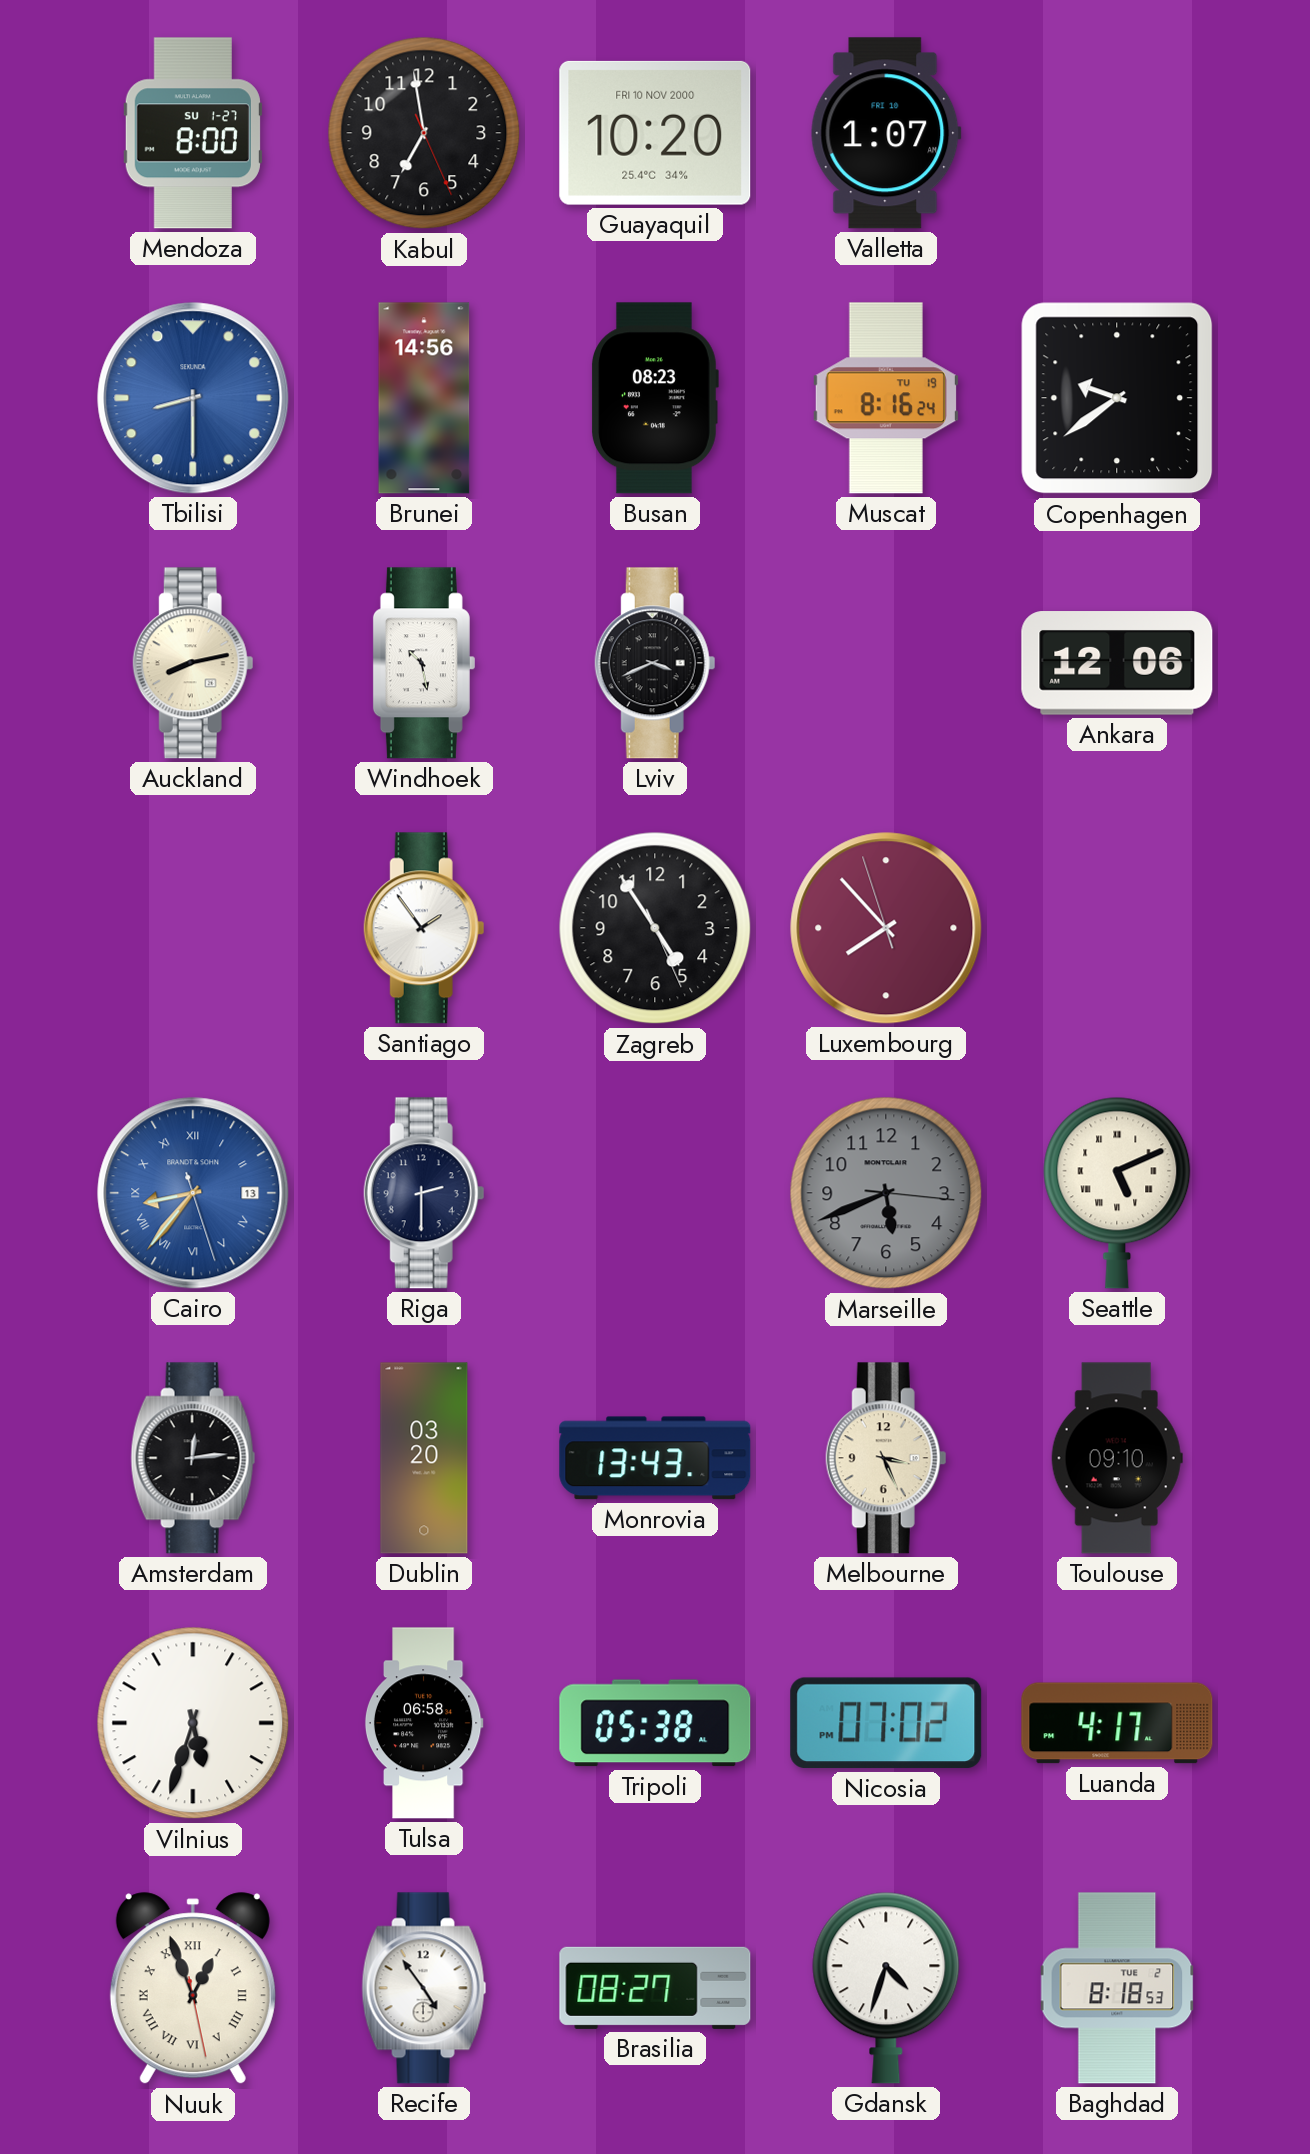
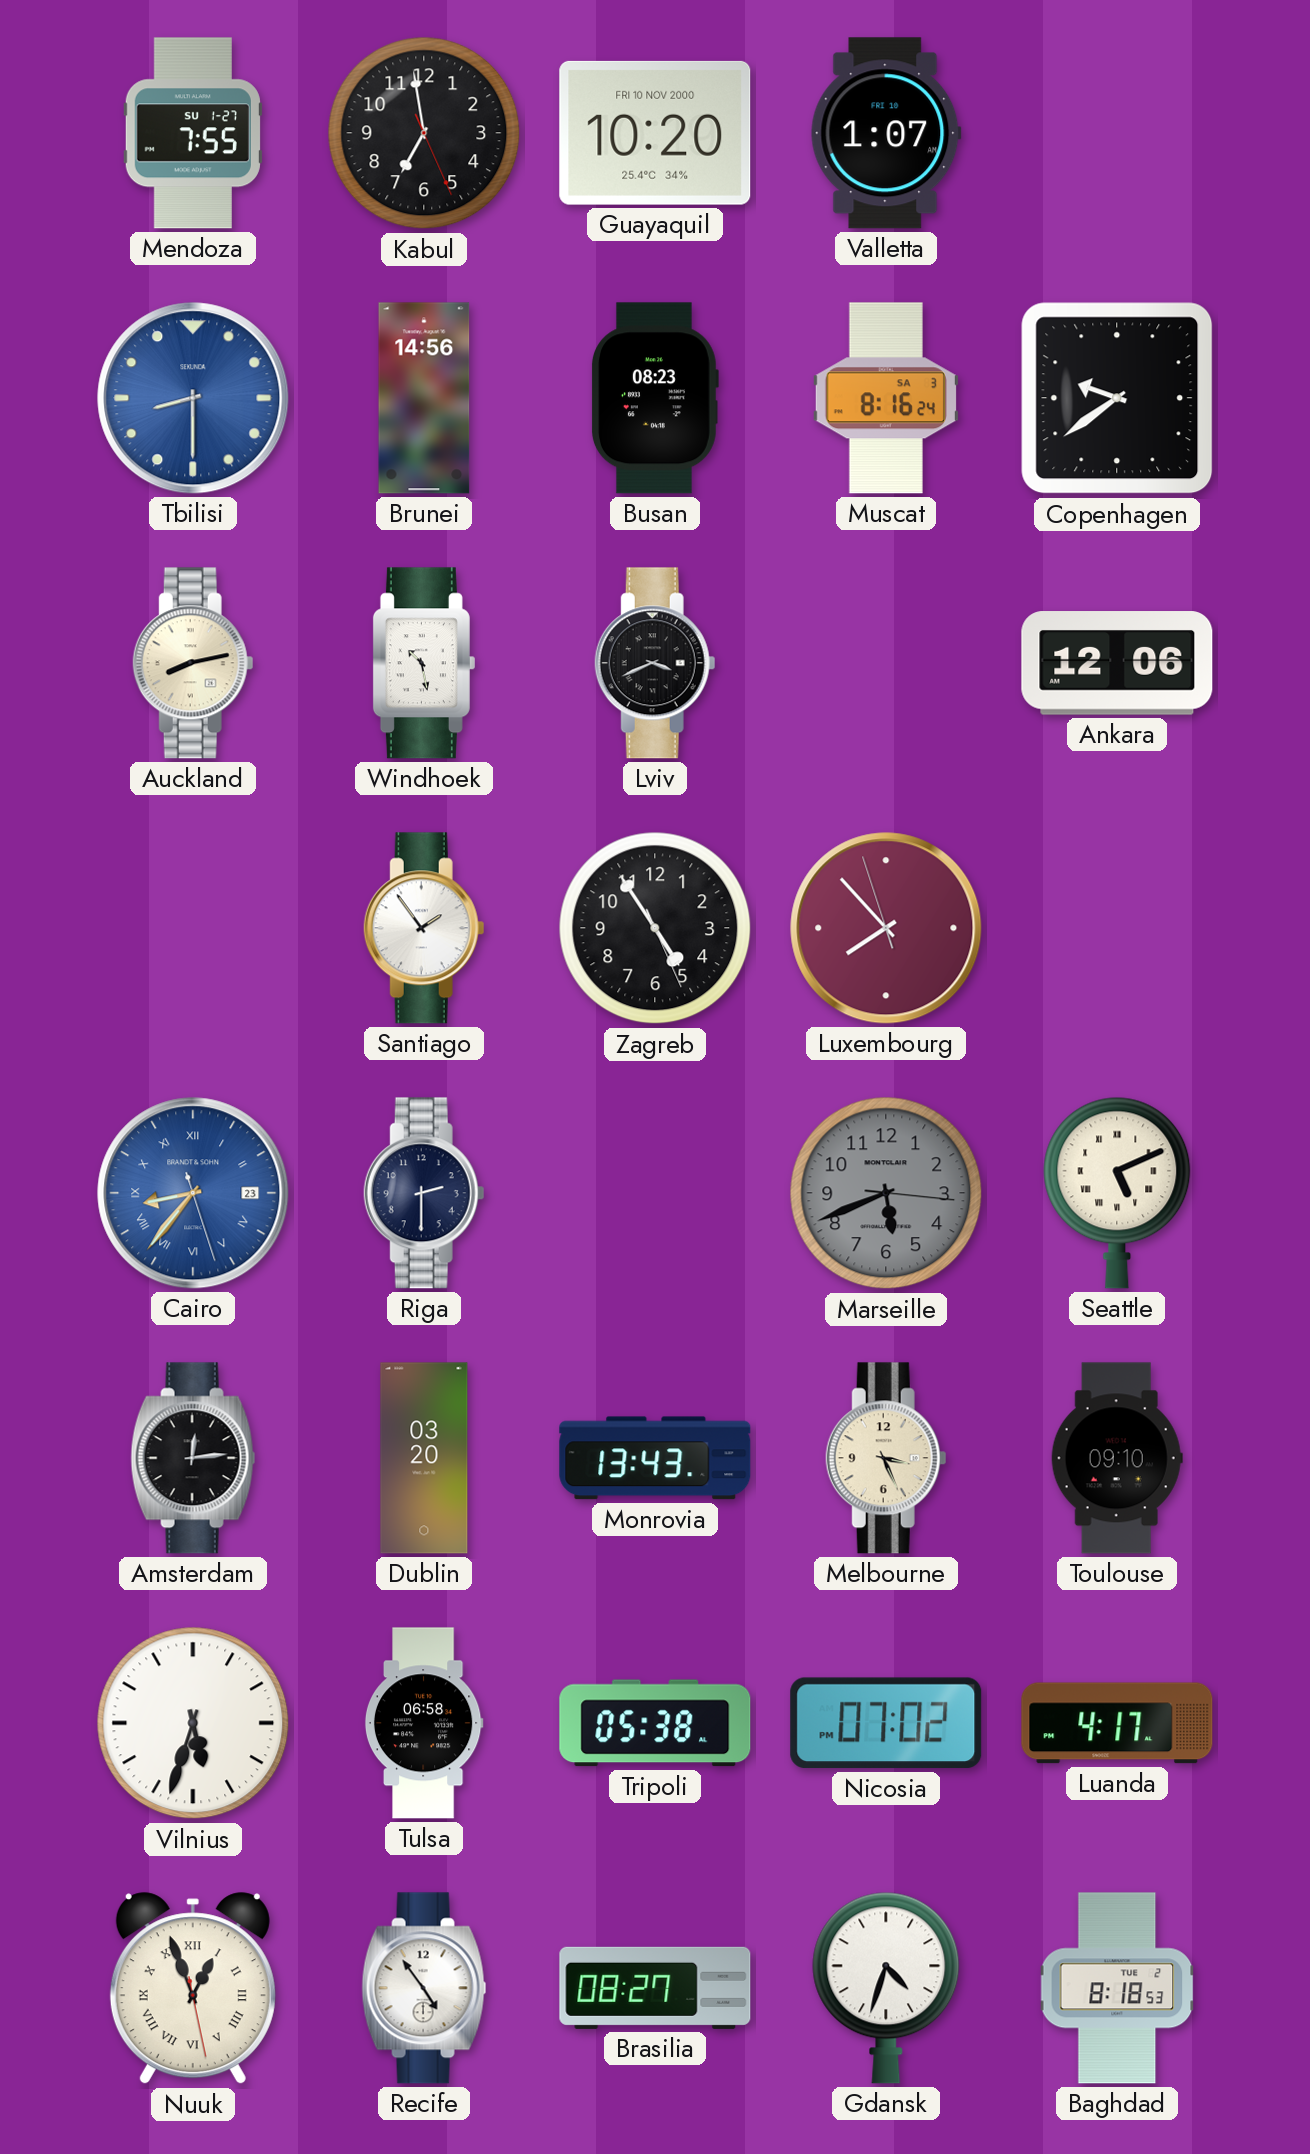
Mendoza: 8:00 -> 7:55 (193, 133)
Muscat date: TU 19 -> SA 3 (886, 398)
Cairo date: 13 -> 23 (193, 1193)
